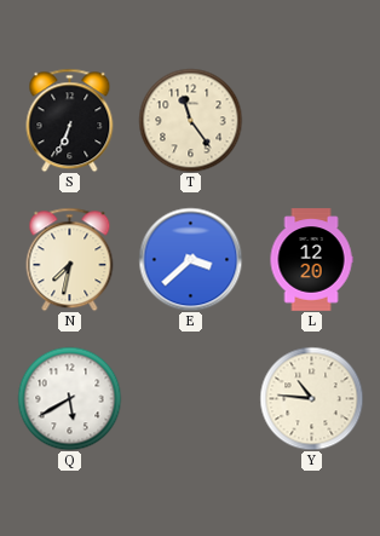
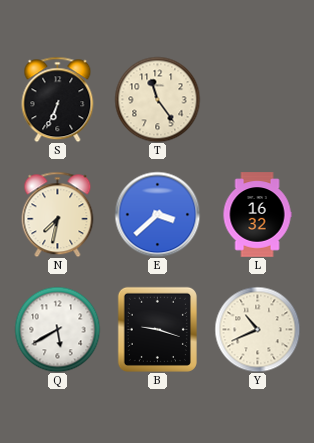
L: 12:20 -> 16:32 (257, 215)
B: none -> 9:18 (157, 329)
Y: 10:46 -> 10:41 (257, 329)
